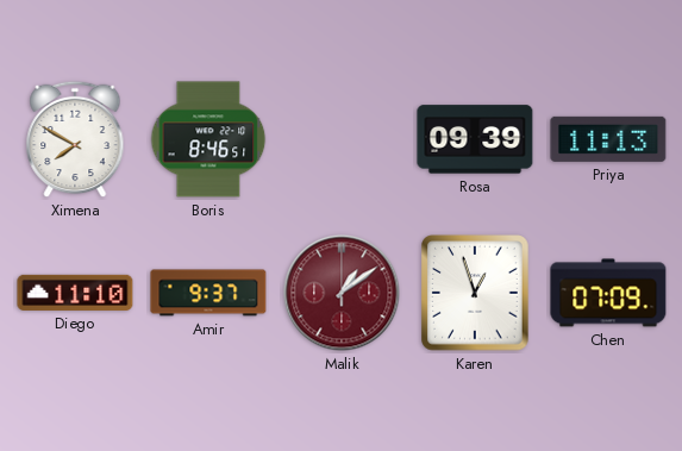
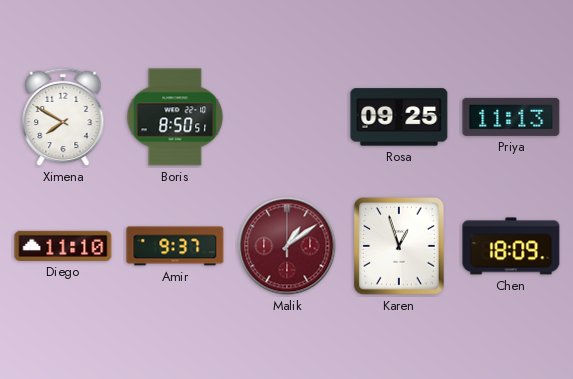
Boris: 8:46 -> 8:50 (175, 117)
Rosa: 09:39 -> 09:25 (399, 117)
Chen: 07:09 -> 18:09 (511, 246)
